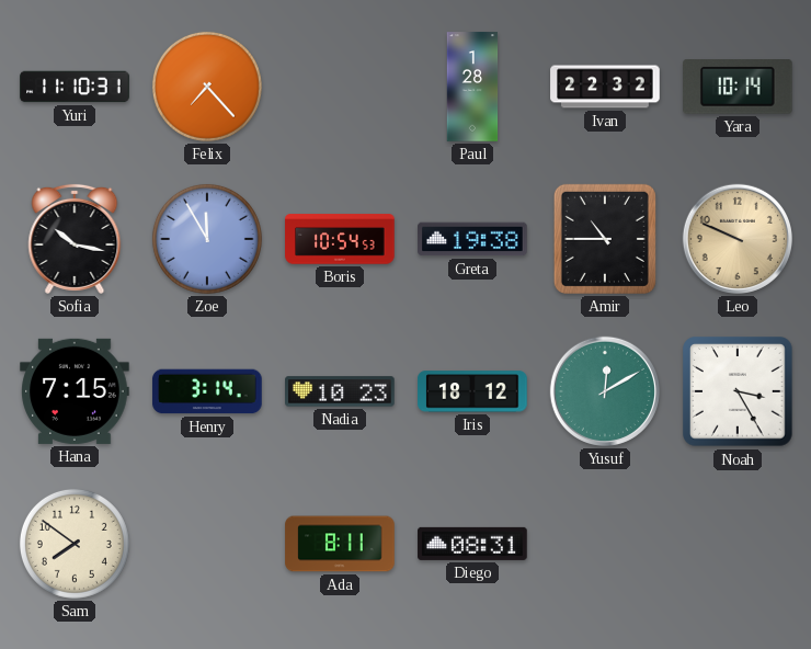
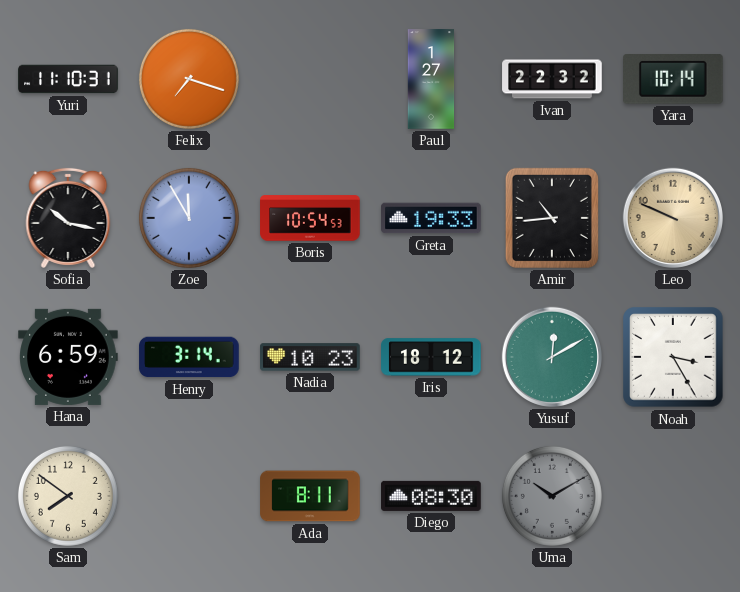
Felix: 7:23 -> 7:18 (189, 79)
Paul: 1:28 -> 1:27 (431, 79)
Greta: 19:38 -> 19:33 (431, 218)
Amir: 10:45 -> 10:44 (552, 218)
Hana: 7:15 -> 6:59 (68, 357)
Diego: 08:31 -> 08:30 (431, 496)
Uma: none -> 10:10 (552, 496)
